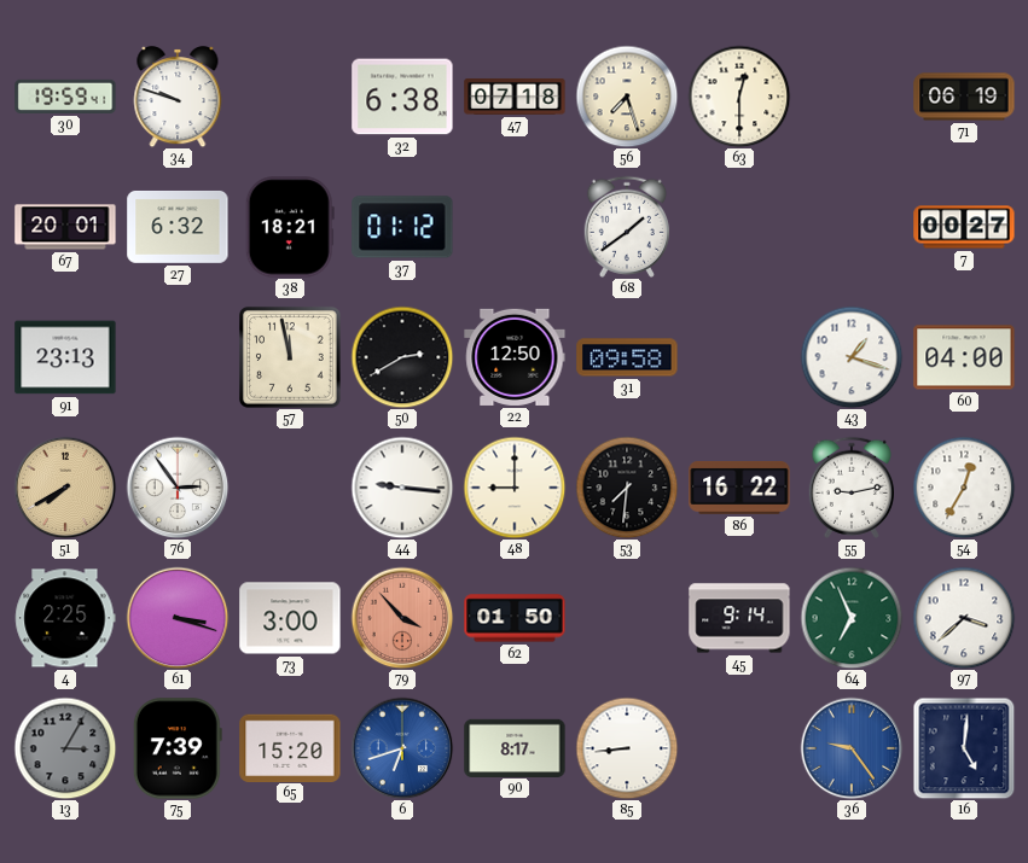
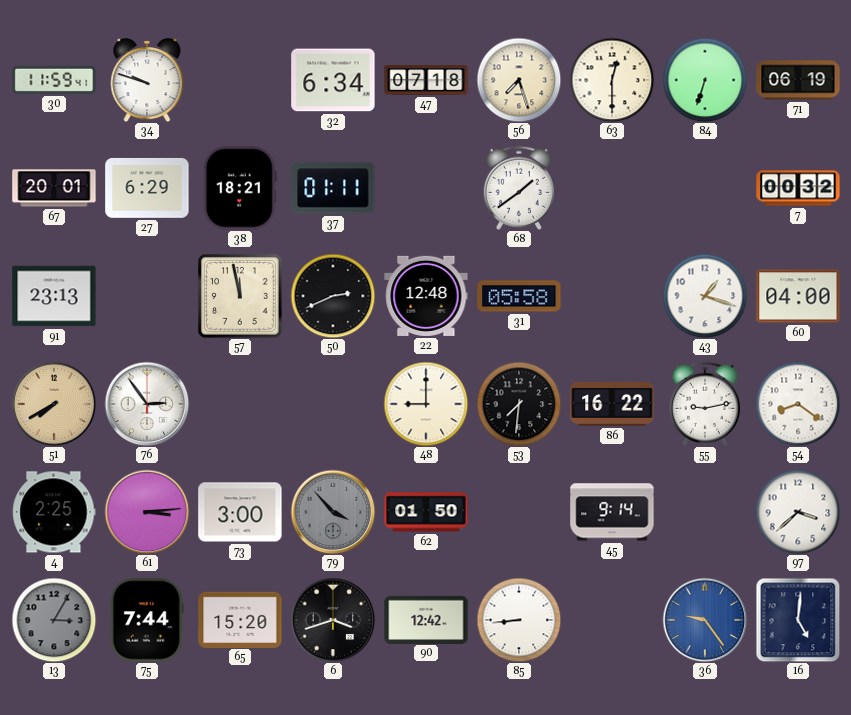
30: 19:59 -> 11:59 (54, 80)
32: 6:38 -> 6:34 (333, 80)
84: none -> 6:33 (705, 80)
27: 6:32 -> 6:29 (147, 188)
37: 01:12 -> 01:11 (333, 188)
7: 00:27 -> 00:32 (798, 188)
50: 2:40 -> 2:41 (333, 296)
22: 12:50 -> 12:48 (426, 296)
31: 09:58 -> 05:58 (519, 296)
44: 9:16 -> none (402, 488)
54: 12:35 -> 8:21 (798, 404)
61: 3:18 -> 3:14 (147, 512)
79 dial: salmon -> grey (333, 512)
64: 6:56 -> none (852, 618)
75: 7:39 -> 7:44 (147, 620)
6: 6:42 -> 3:42 (333, 620)
6 dial: blue -> black (333, 620)
90: 8:17 -> 12:42 (426, 619)
